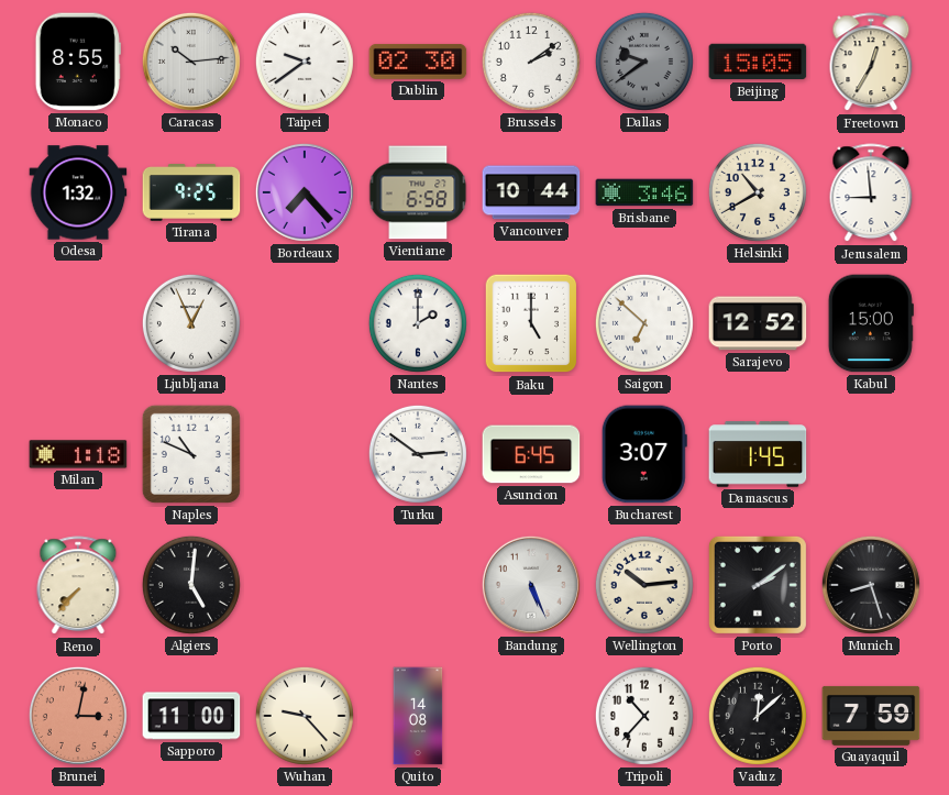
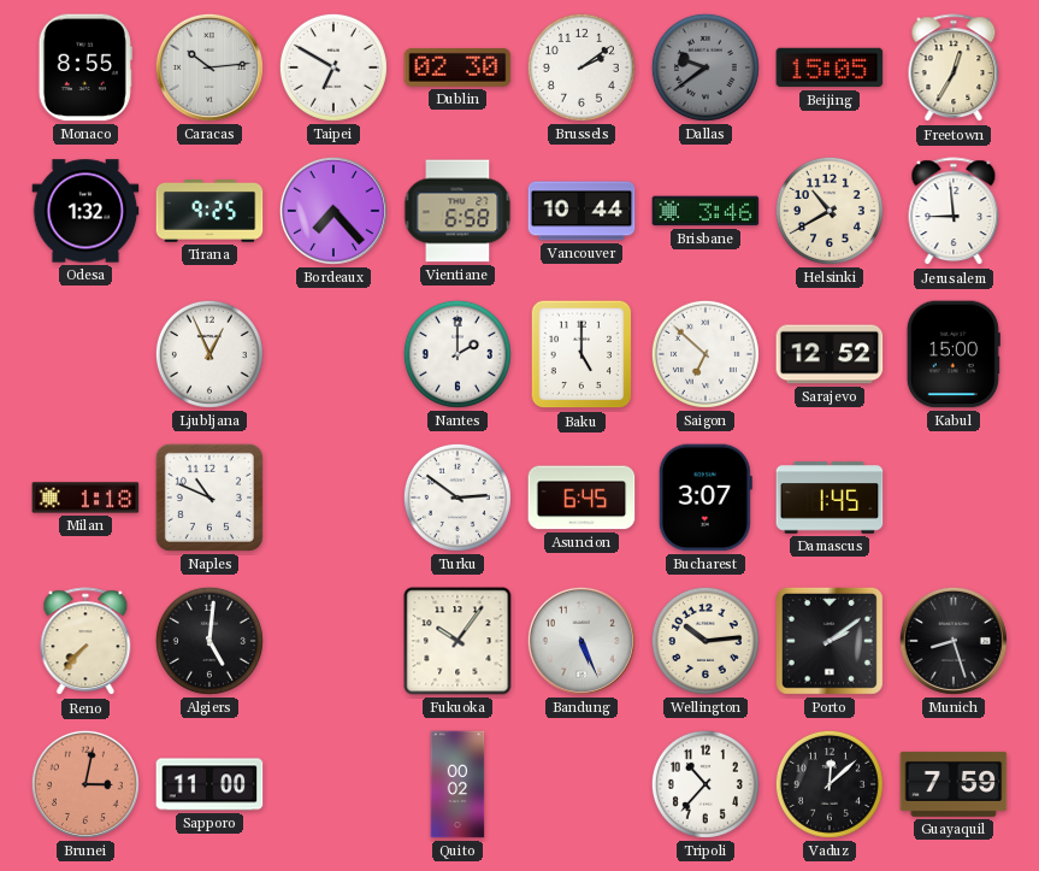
Taipei: 9:39 -> 6:50 (333, 67)
Fukuoka: none -> 10:06 (457, 641)
Wuhan: 9:23 -> none (305, 716)
Quito: 14:08 -> 00:02 (457, 784)
